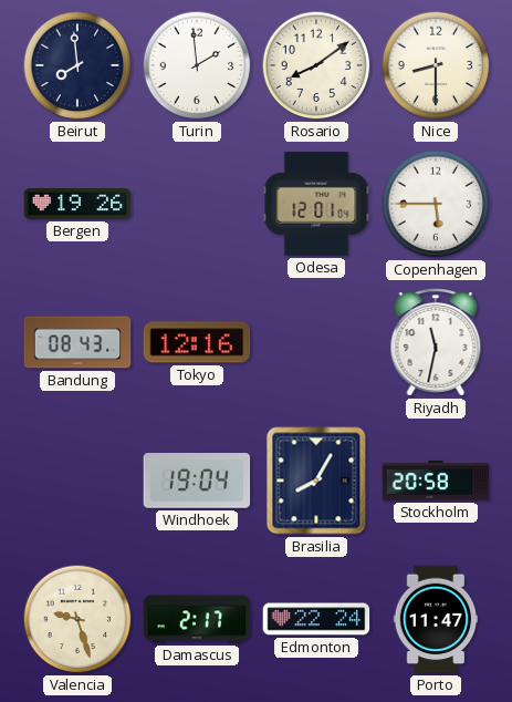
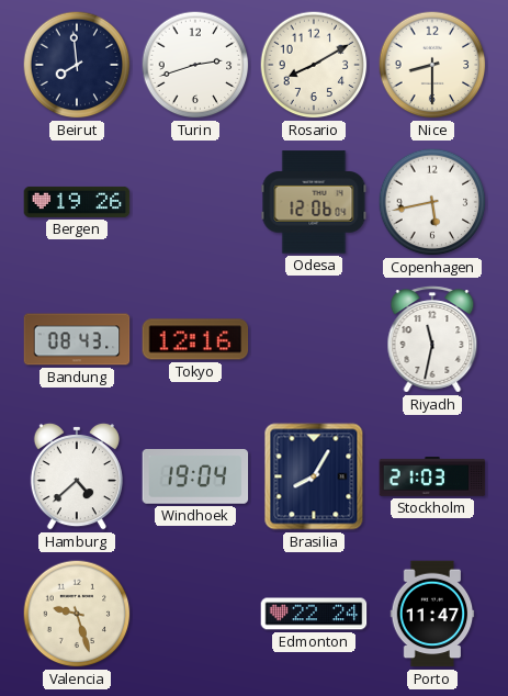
Turin: 1:59 -> 2:42 (195, 65)
Rosario: 8:09 -> 8:10 (314, 65)
Odesa: 12:01 -> 12:06 (314, 202)
Copenhagen: 5:45 -> 5:43 (432, 202)
Hamburg: none -> 4:38 (77, 476)
Stockholm: 20:58 -> 21:03 (432, 478)
Damascus: 2:17 -> none (197, 619)
